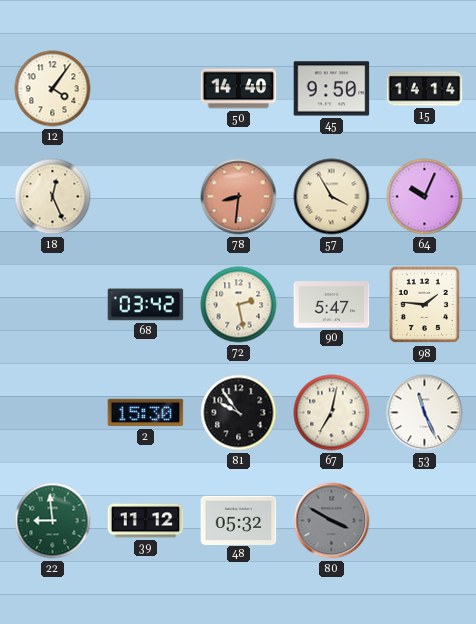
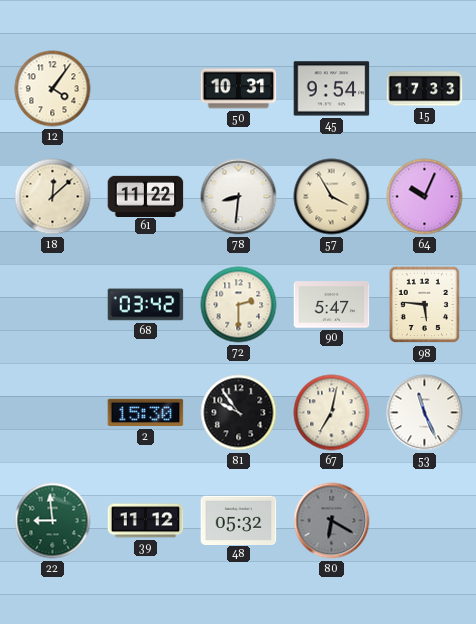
50: 14:40 -> 10:31 (239, 89)
45: 9:50 -> 9:54 (332, 89)
15: 14:14 -> 17:33 (425, 89)
18: 12:26 -> 12:08 (53, 197)
61: none -> 11:22 (146, 196)
78 dial: salmon -> white (239, 197)
72: 2:28 -> 2:30 (239, 305)
98: 1:46 -> 5:46 (425, 305)
80: 3:50 -> 6:20 (332, 521)
